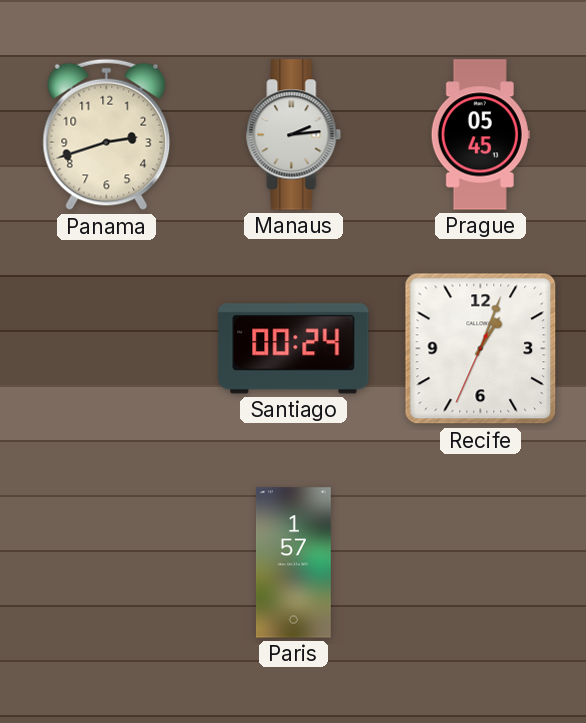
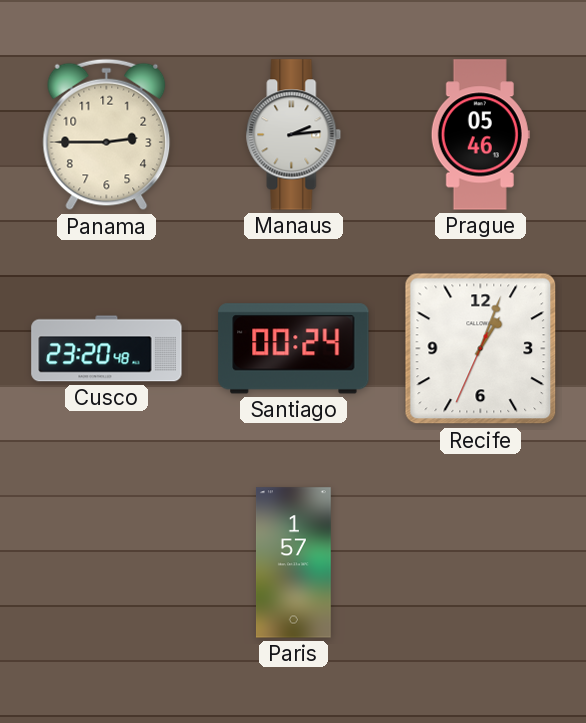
Panama: 2:42 -> 2:45 (107, 135)
Prague: 05:45 -> 05:46 (480, 135)
Cusco: none -> 23:20 (107, 349)
